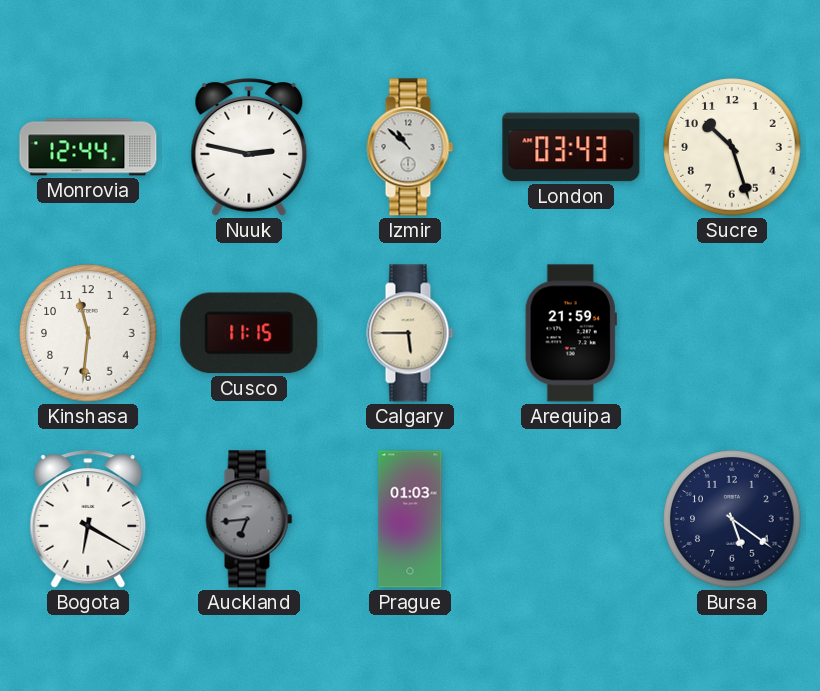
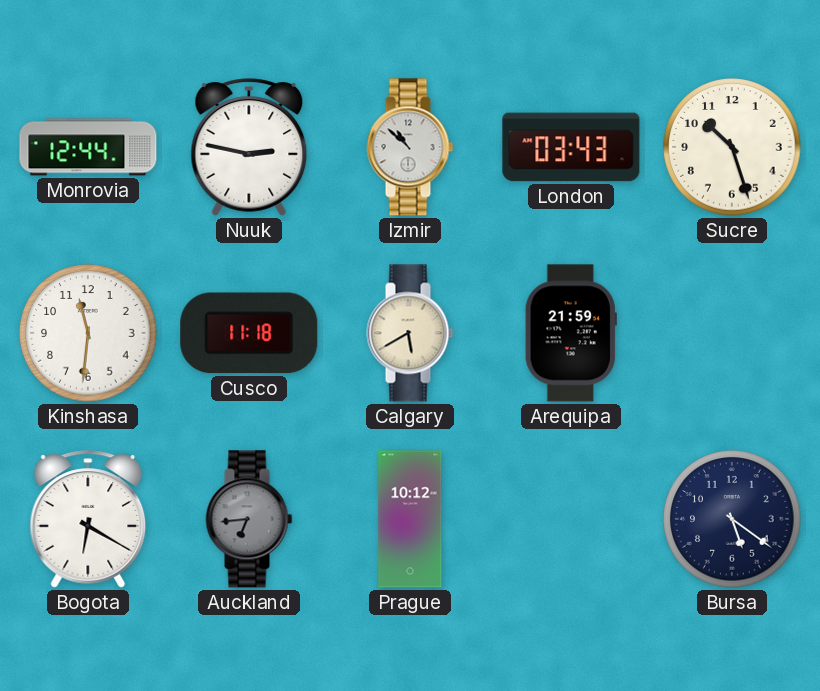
Cusco: 11:15 -> 11:18 (249, 333)
Calgary: 5:45 -> 5:40 (410, 333)
Prague: 01:03 -> 10:12 (410, 519)
